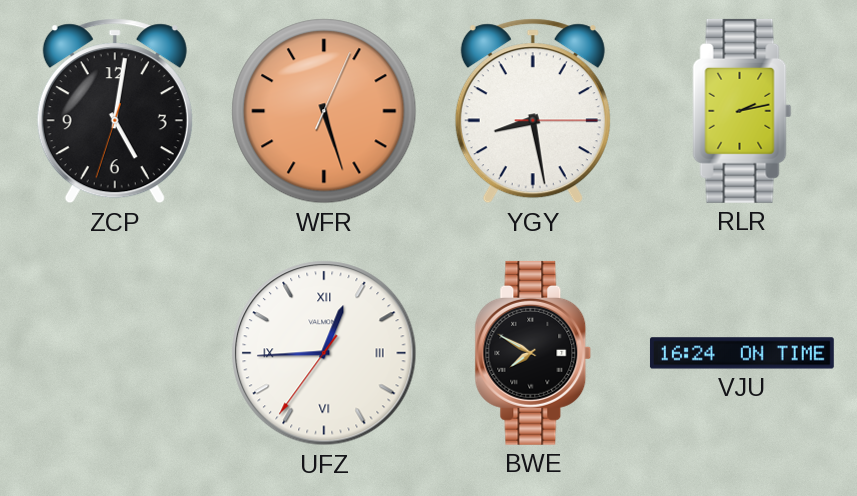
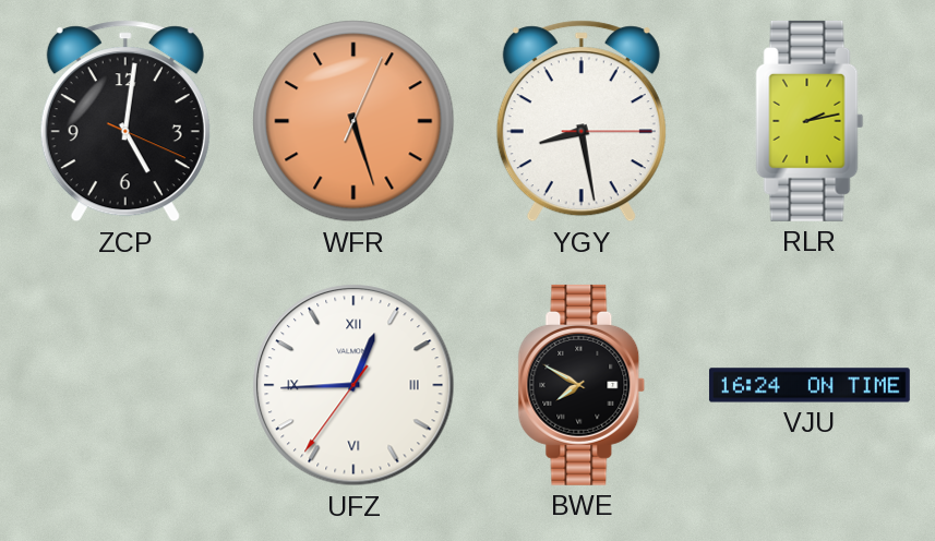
ZCP: 5:01:33 -> 5:01:19 (125, 121)
